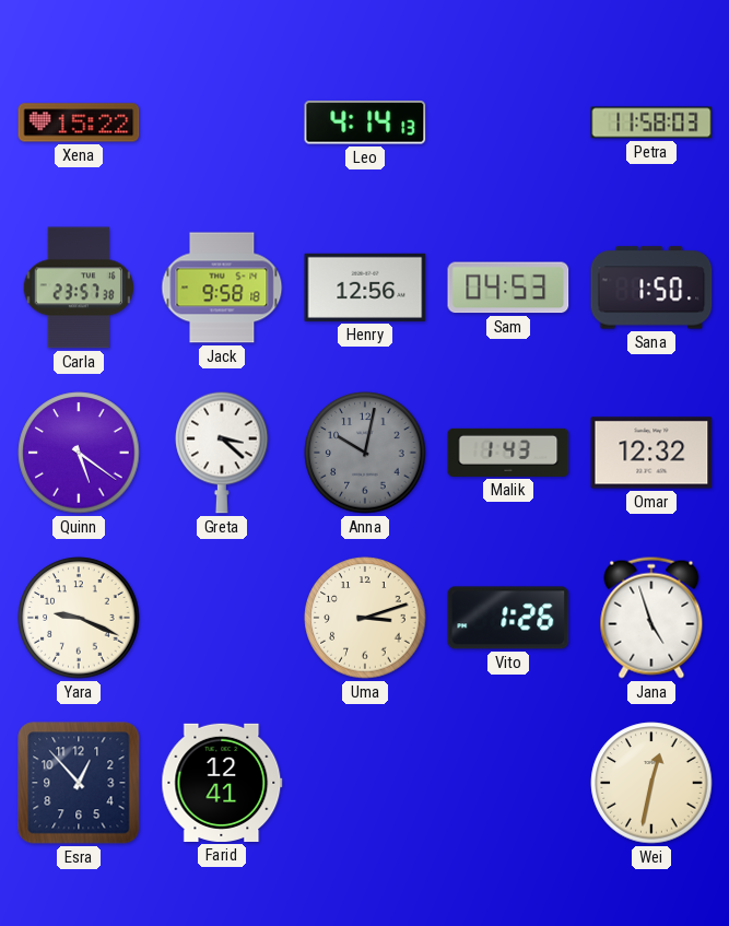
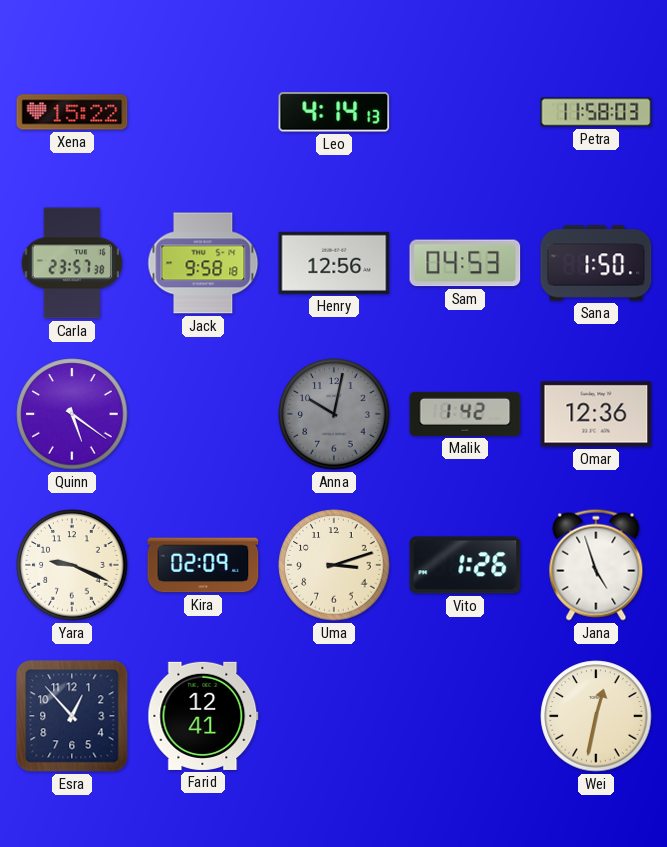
Greta: 3:22 -> none (222, 453)
Malik: 1:43 -> 1:42 (465, 414)
Omar: 12:32 -> 12:36 (596, 414)
Kira: none -> 02:09 (203, 565)
